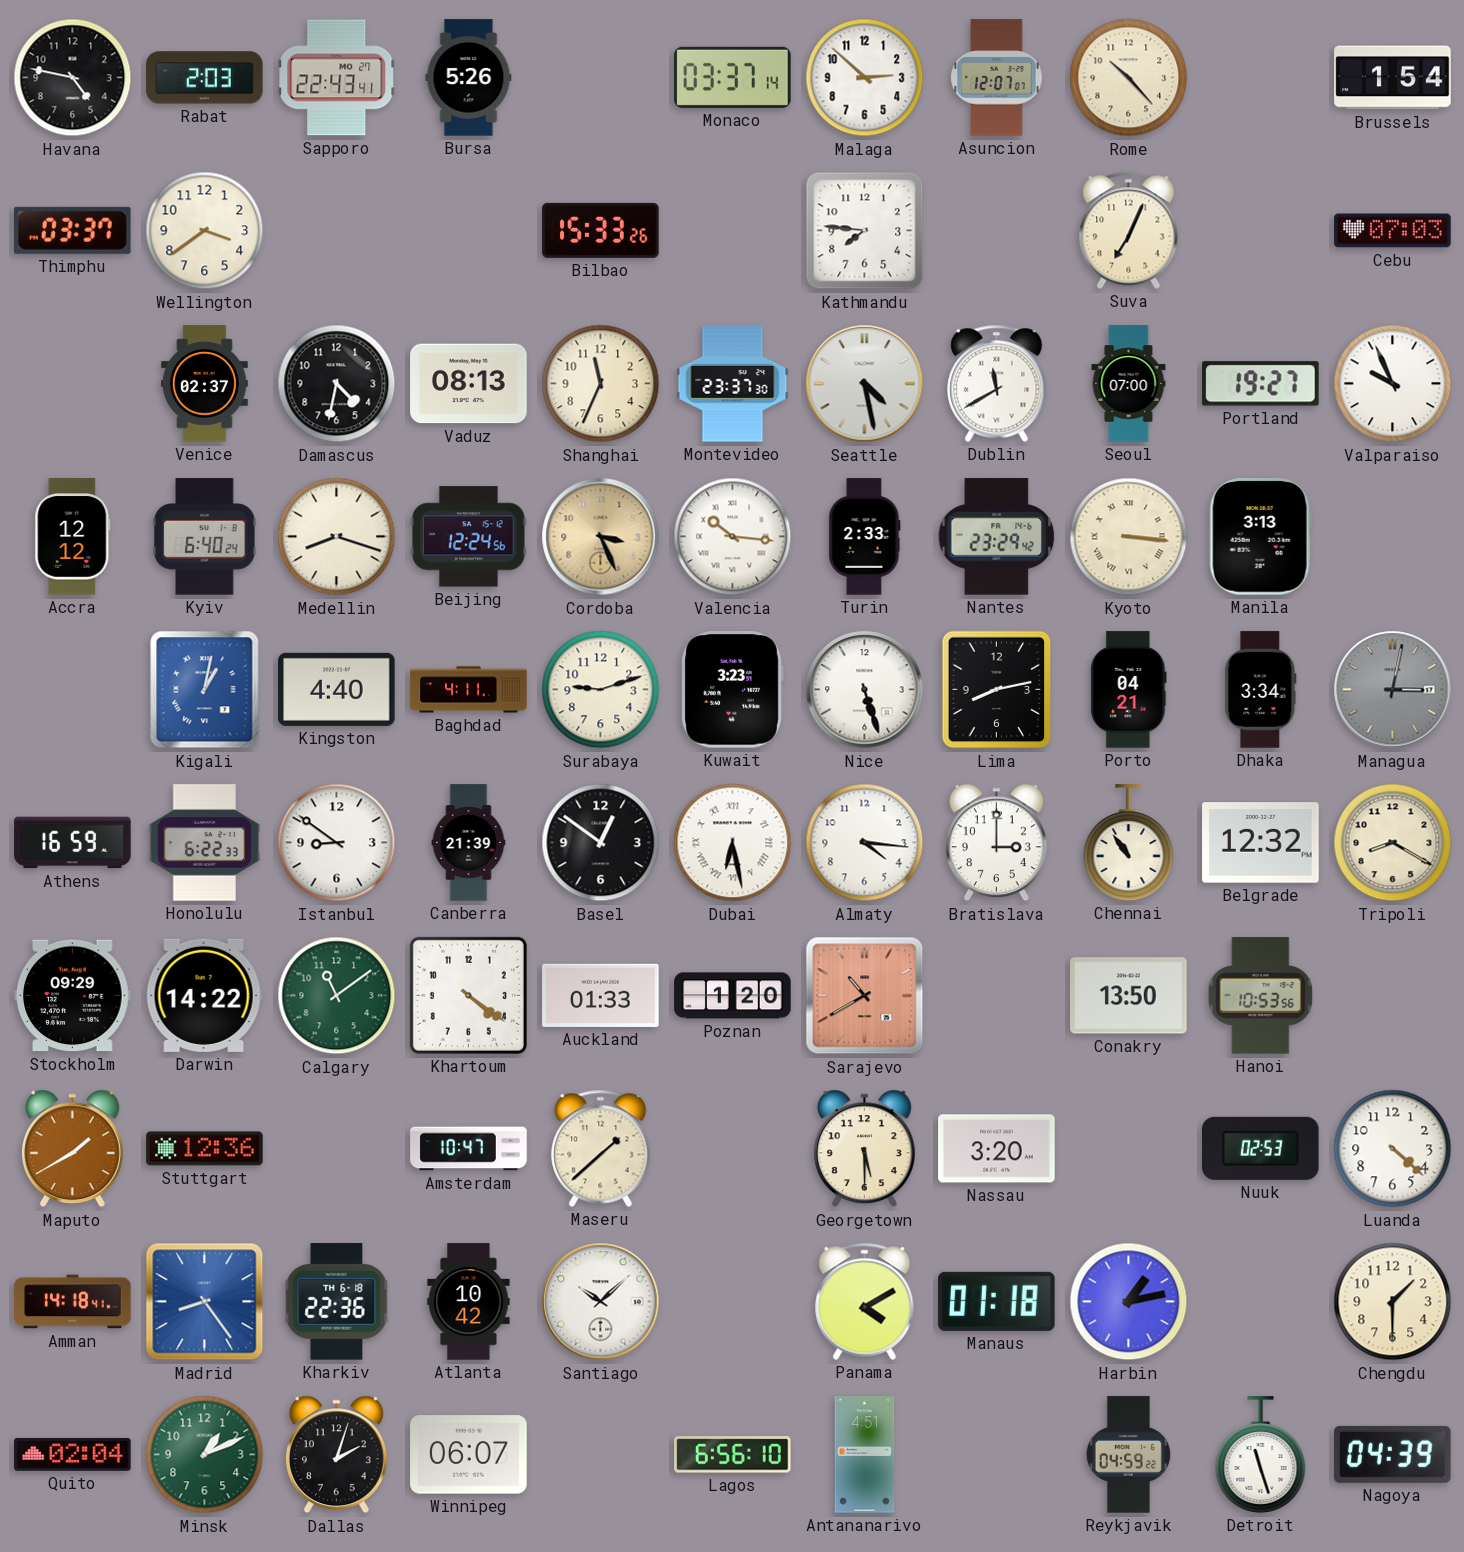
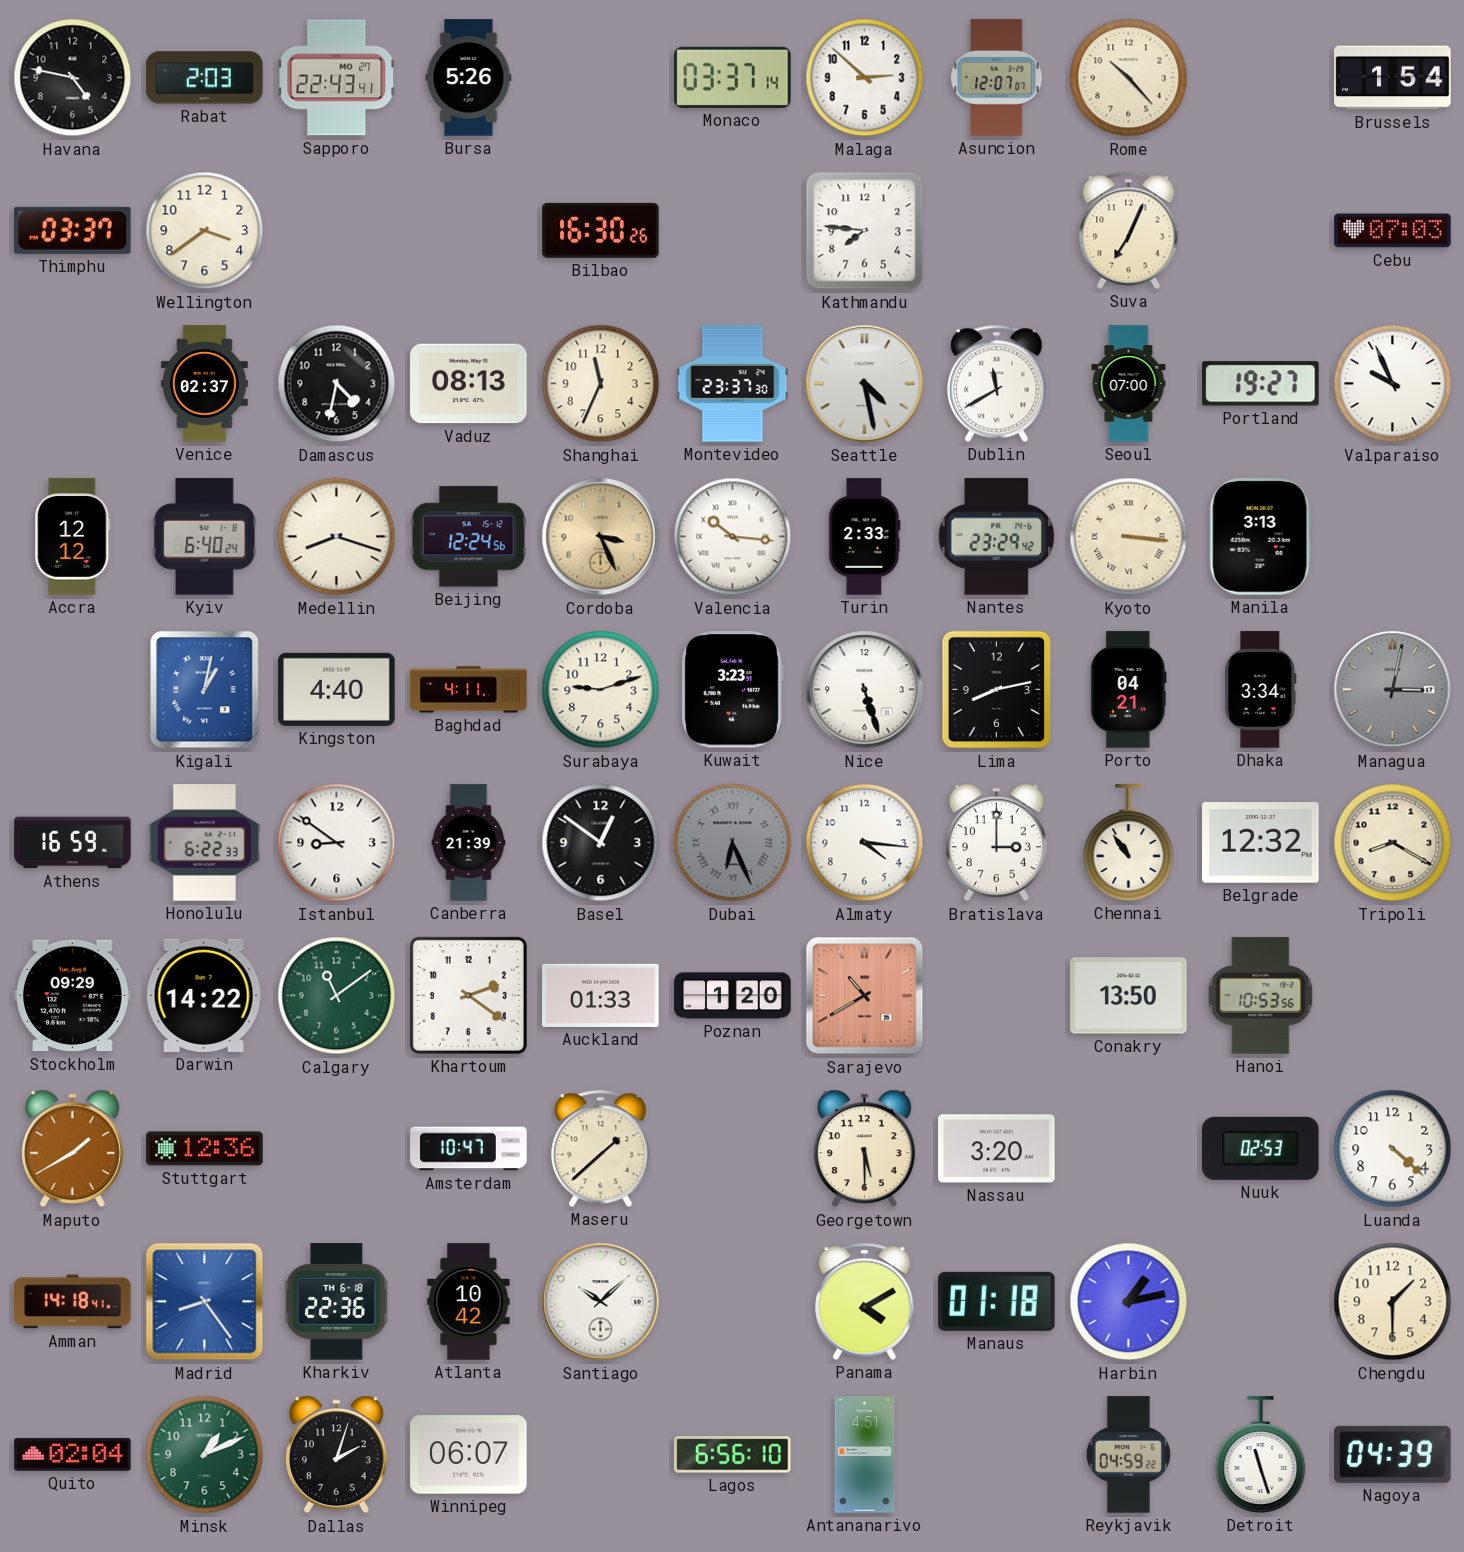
Bilbao: 15:33 -> 16:30 (601, 230)
Dubai: 6:28 -> 6:26 (733, 843)
Dubai dial: white -> grey (733, 843)
Khartoum: 4:21 -> 2:21 (468, 995)
